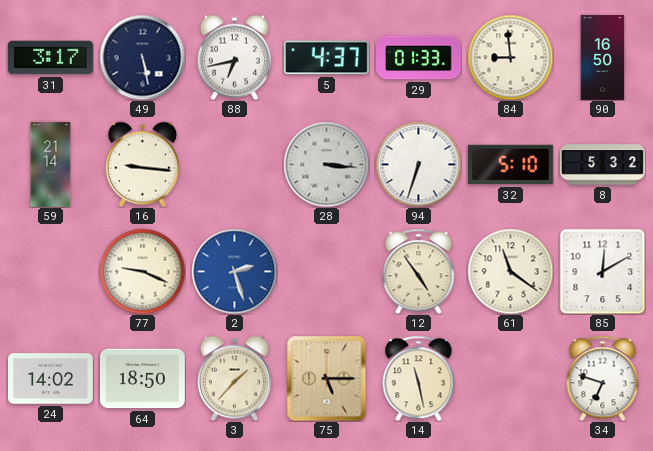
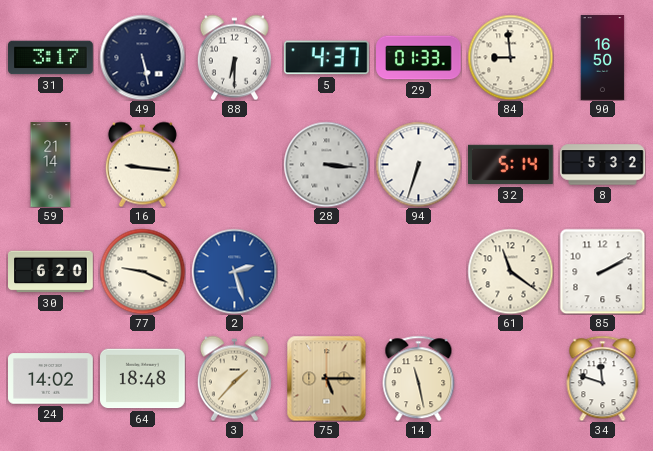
88: 6:43 -> 6:30 (234, 57)
32: 5:10 -> 5:14 (511, 165)
30: none -> 6:20 (51, 272)
12: 4:54 -> none (419, 271)
85: 12:10 -> 2:10 (602, 271)
64: 18:50 -> 18:48 (143, 379)
34: 6:48 -> 11:48 (603, 378)
